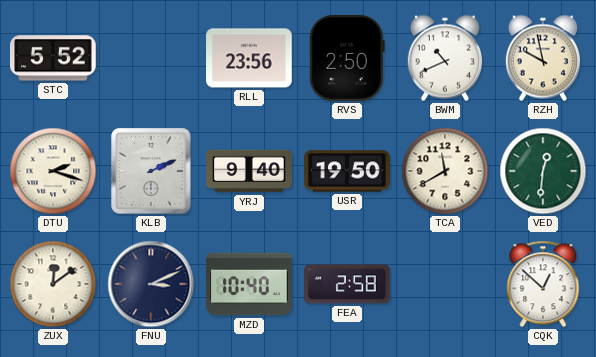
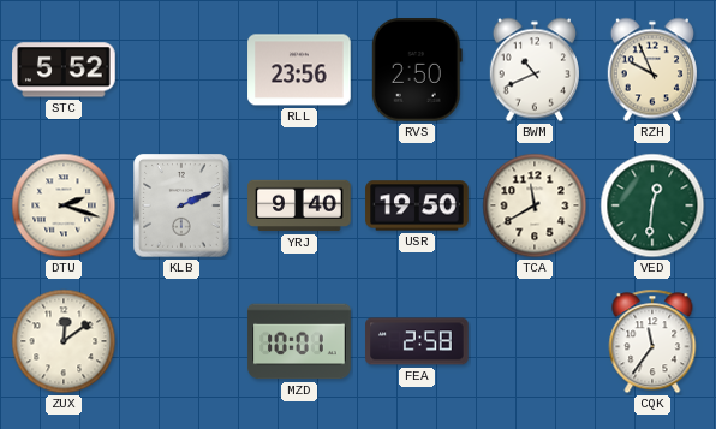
RZH: 9:58 -> 9:56 (652, 70)
FNU: 3:11 -> none (151, 284)
MZD: 10:40 -> 10:01 (299, 341)
CQK: 12:52 -> 11:36 (652, 341)
